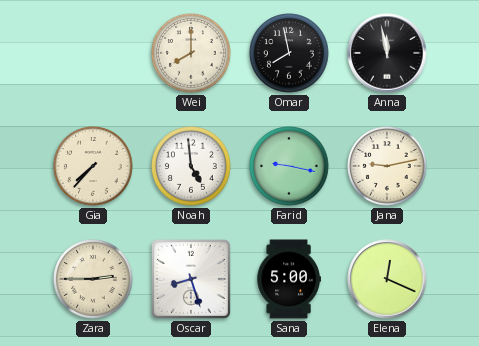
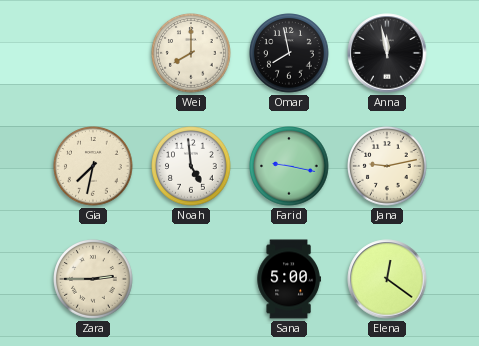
Gia: 7:37 -> 7:32 (93, 166)
Oscar: 8:27 -> none (191, 279)
Elena: 12:19 -> 12:21 (387, 279)
